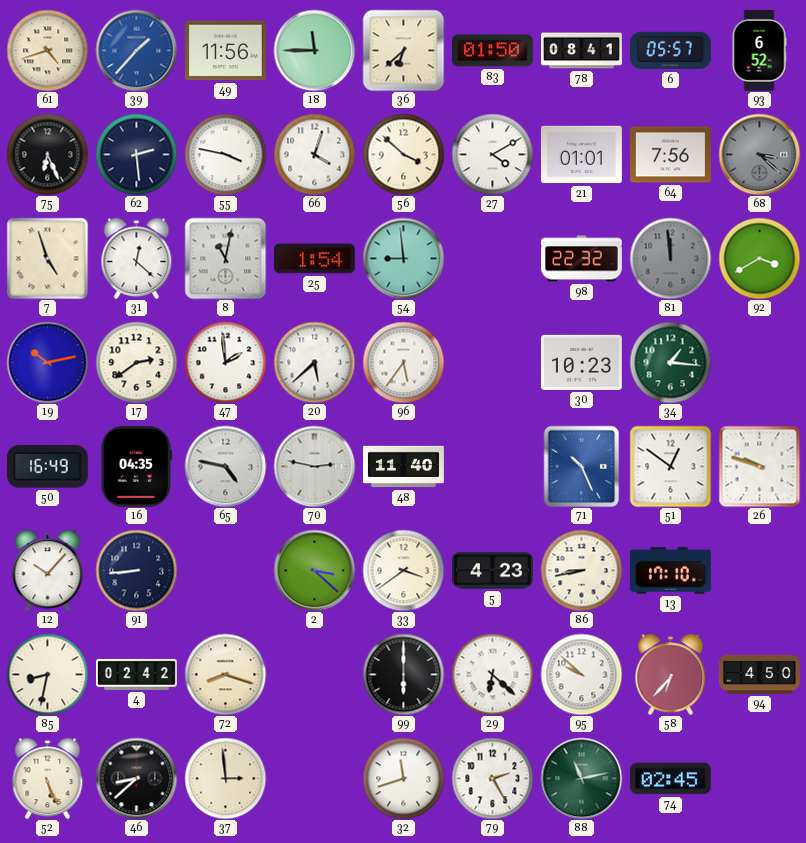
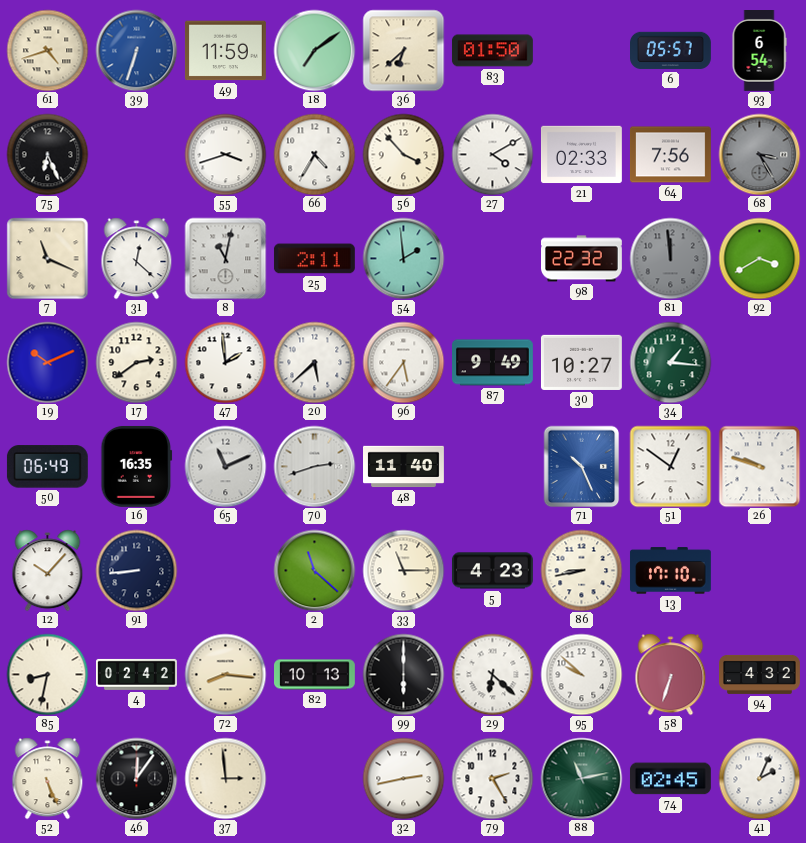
39: 1:37 -> 6:33 (136, 50)
49: 11:56 -> 11:59 (225, 51)
18: 11:45 -> 7:09 (314, 50)
78: 08:41 -> none (582, 51)
93: 6:52 -> 6:54 (759, 51)
62: 2:29 -> none (136, 154)
55: 3:47 -> 3:42 (225, 154)
66: 4:03 -> 4:35 (314, 154)
56: 3:52 -> 3:53 (403, 154)
21: 01:01 -> 02:33 (581, 155)
68: 3:22 -> 3:25 (759, 154)
7: 4:57 -> 11:19 (47, 258)
25: 1:54 -> 2:11 (314, 259)
54: 8:59 -> 1:59 (403, 258)
19: 10:13 -> 10:11 (47, 362)
87: none -> 9:49 (493, 363)
30: 10:23 -> 10:27 (581, 362)
50: 16:49 -> 06:49 (47, 467)
16: 04:35 -> 16:35 (137, 466)
65: 4:47 -> 11:11 (225, 466)
70: 2:47 -> 2:42 (314, 466)
2: 3:22 -> 11:22 (314, 570)
33: 3:39 -> 11:15 (403, 570)
72: 8:18 -> 8:16 (225, 674)
82: none -> 10:13 (315, 675)
58: 6:37 -> 6:33 (671, 674)
94: 4:50 -> 4:32 (760, 674)
46: 8:38 -> 12:06 (136, 778)
32: 11:42 -> 2:43 (403, 778)
41: none -> 2:04 (759, 778)
